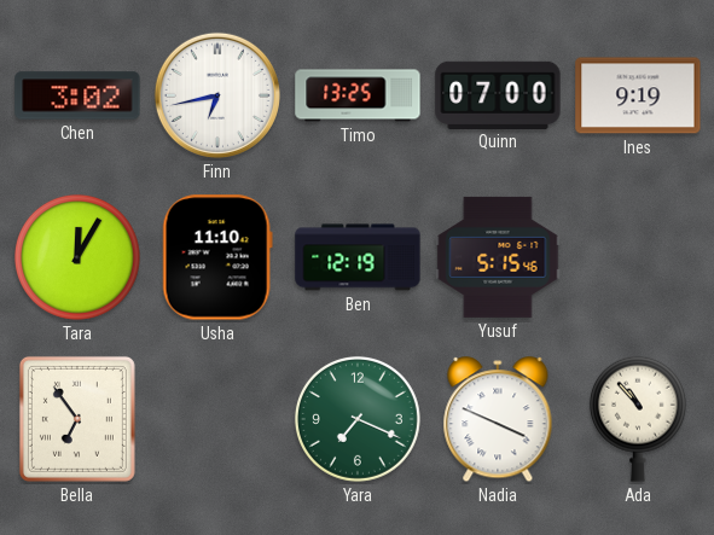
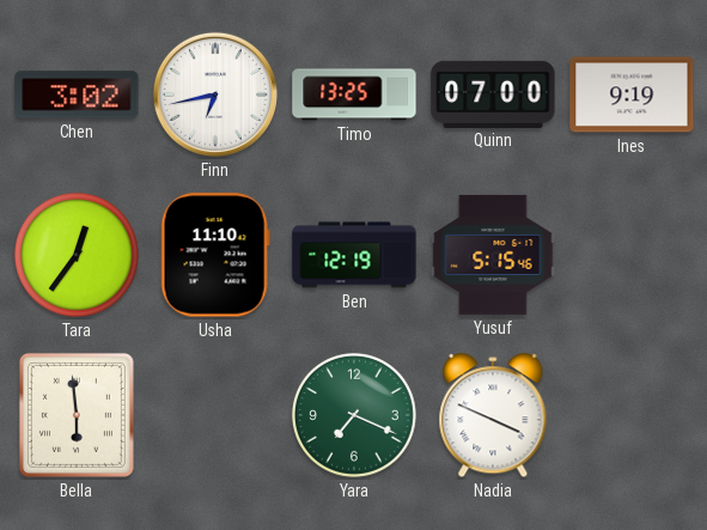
Tara: 12:05 -> 12:36 (77, 255)
Bella: 6:54 -> 5:59 (77, 415)
Ada: 10:53 -> none (638, 419)
